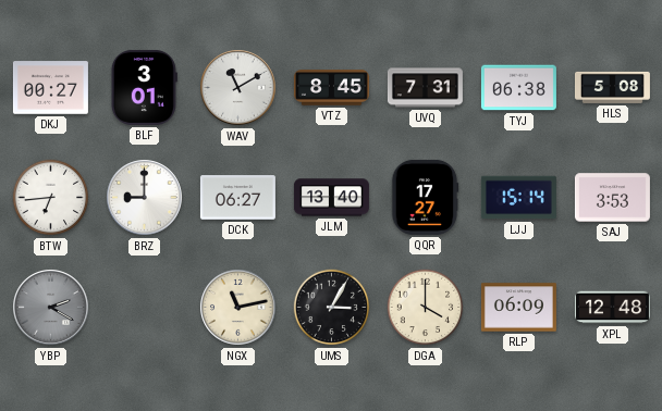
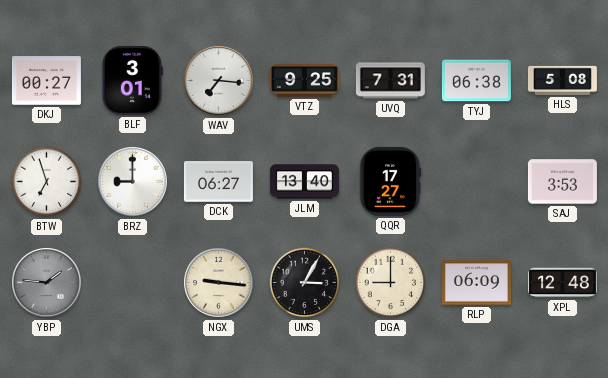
WAV: 11:10 -> 7:16 (219, 81)
VTZ: 8:45 -> 9:25 (304, 81)
BTW: 6:44 -> 6:57 (47, 182)
LJJ: 15:14 -> none (518, 198)
YBP: 2:20 -> 1:46 (47, 283)
NGX: 11:13 -> 9:16 (219, 283)
DGA: 4:00 -> 9:00 (391, 283)
